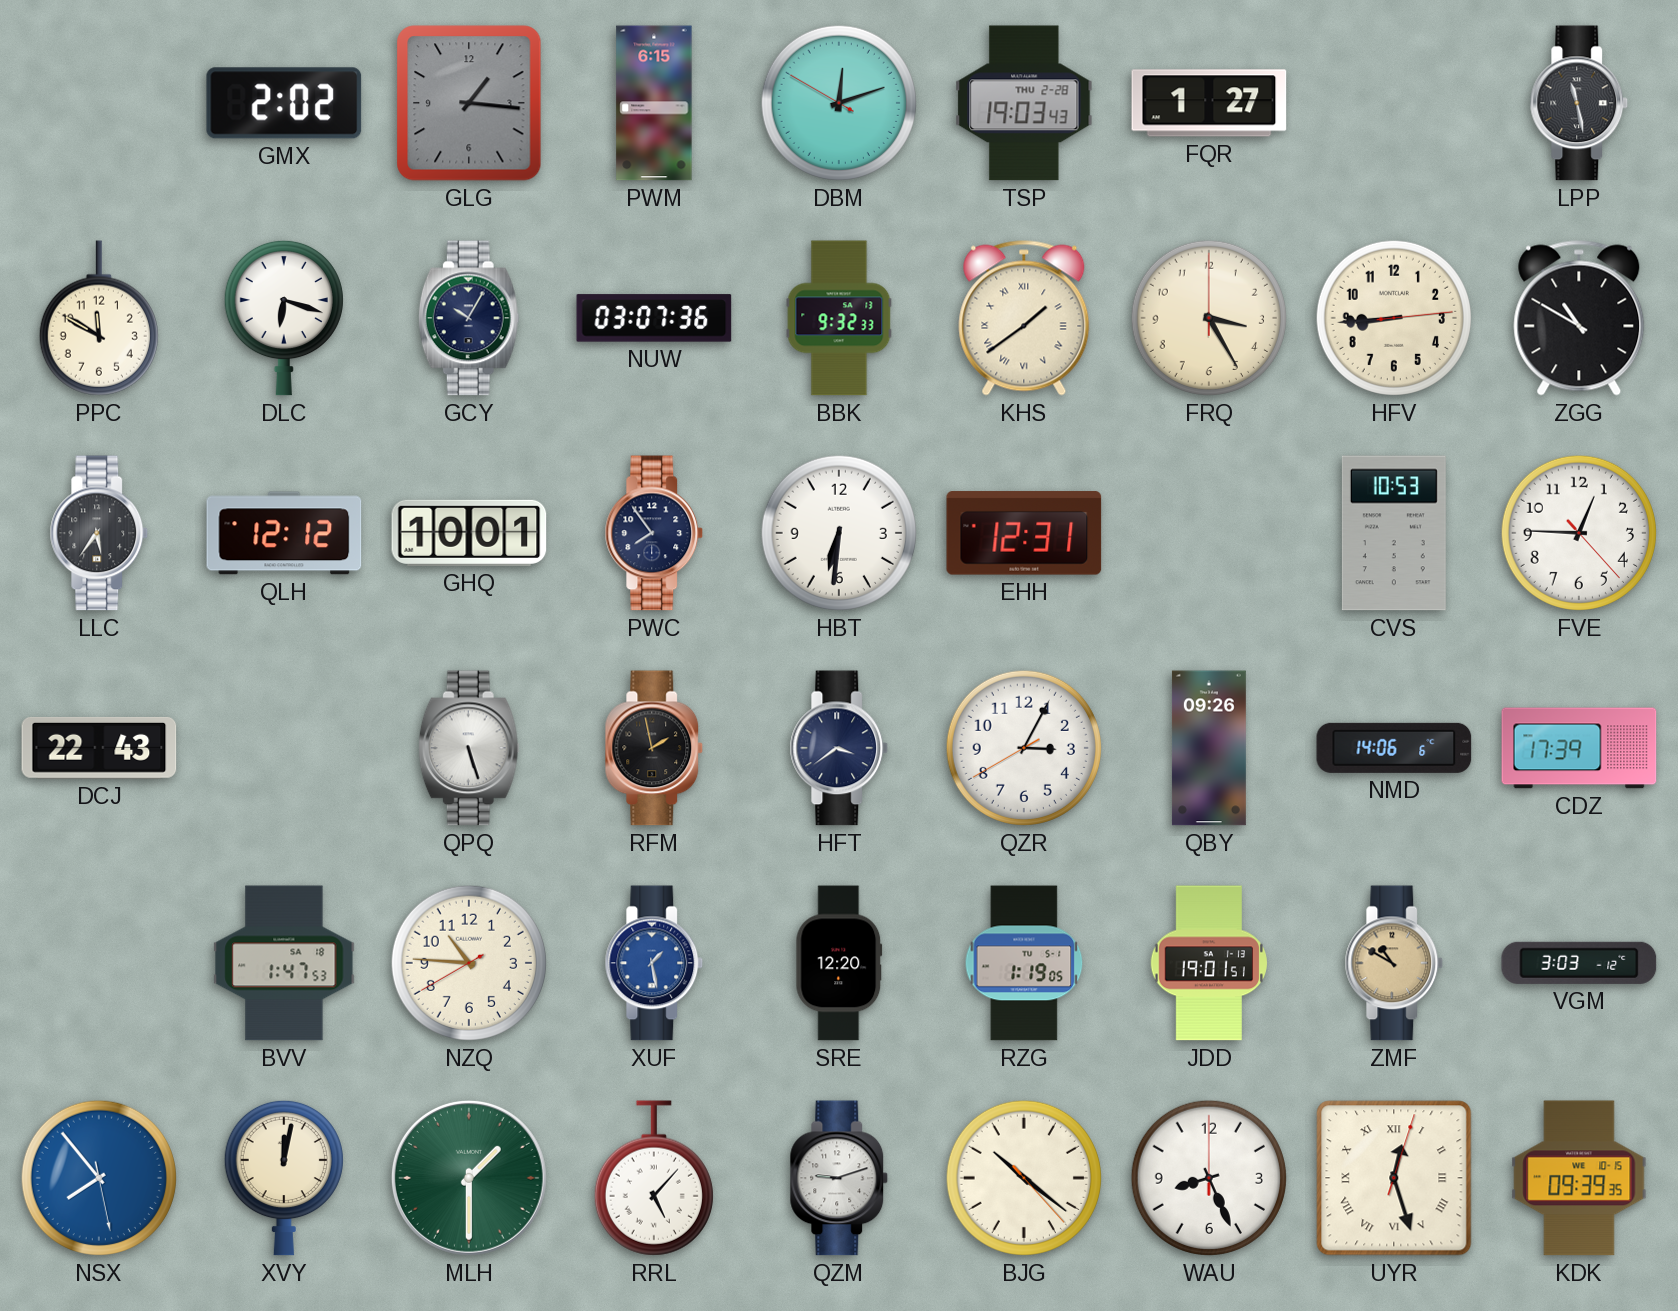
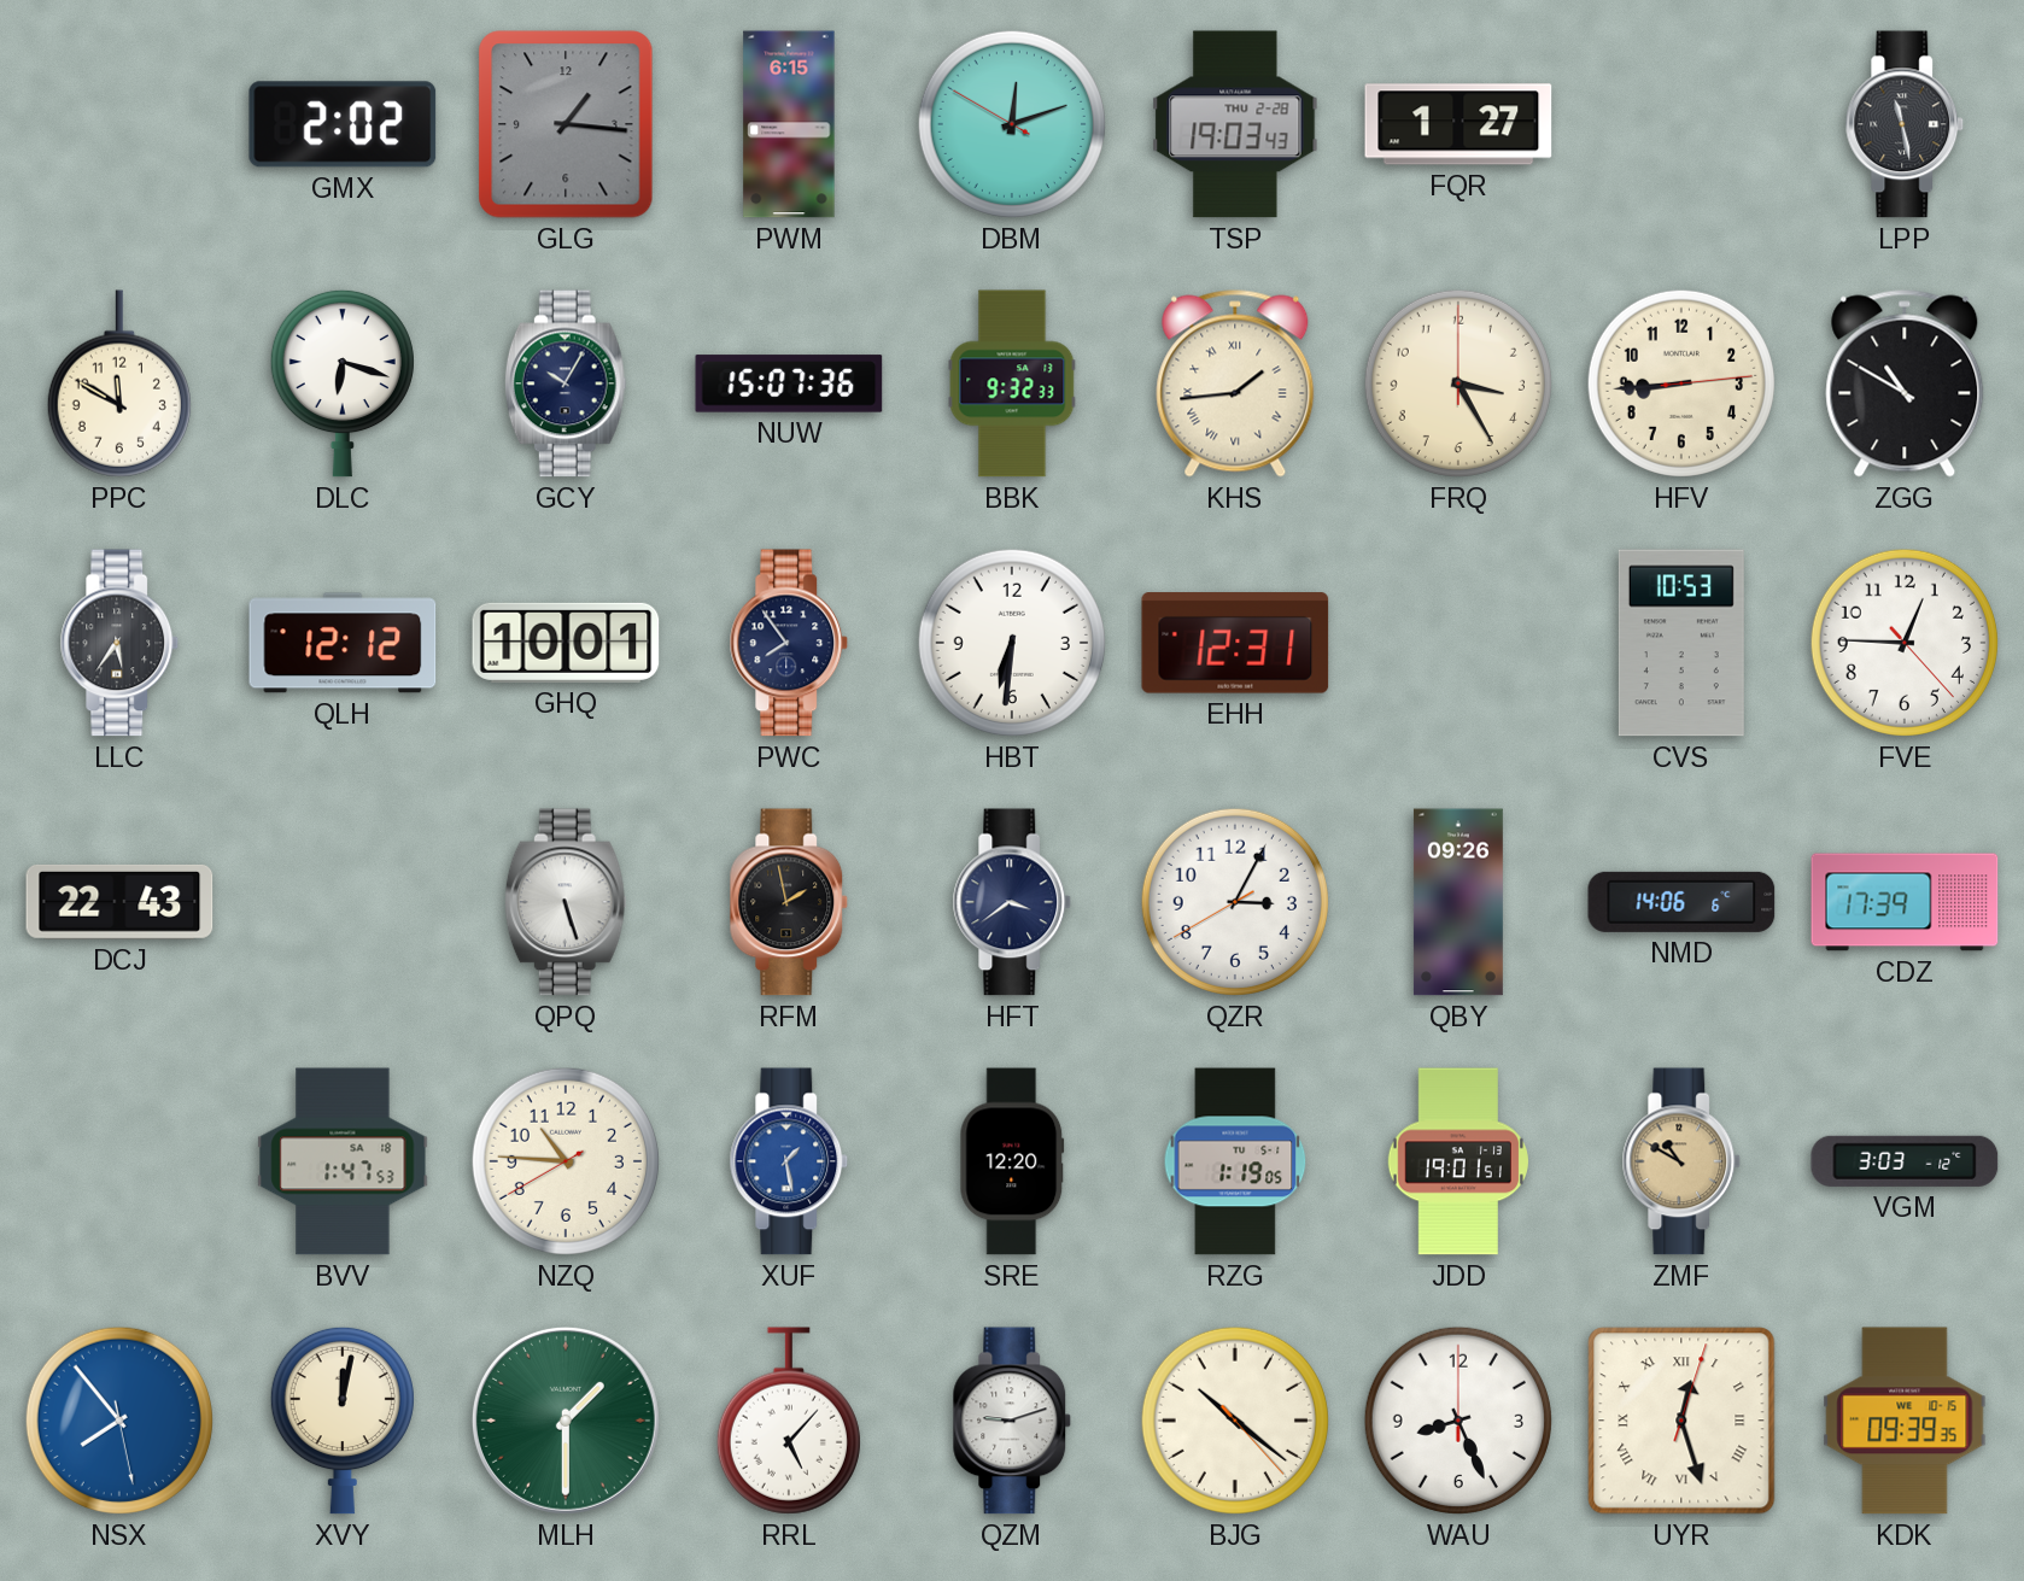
NUW: 03:07 -> 15:07 (789, 383)
KHS: 1:39 -> 1:44 (1235, 383)
